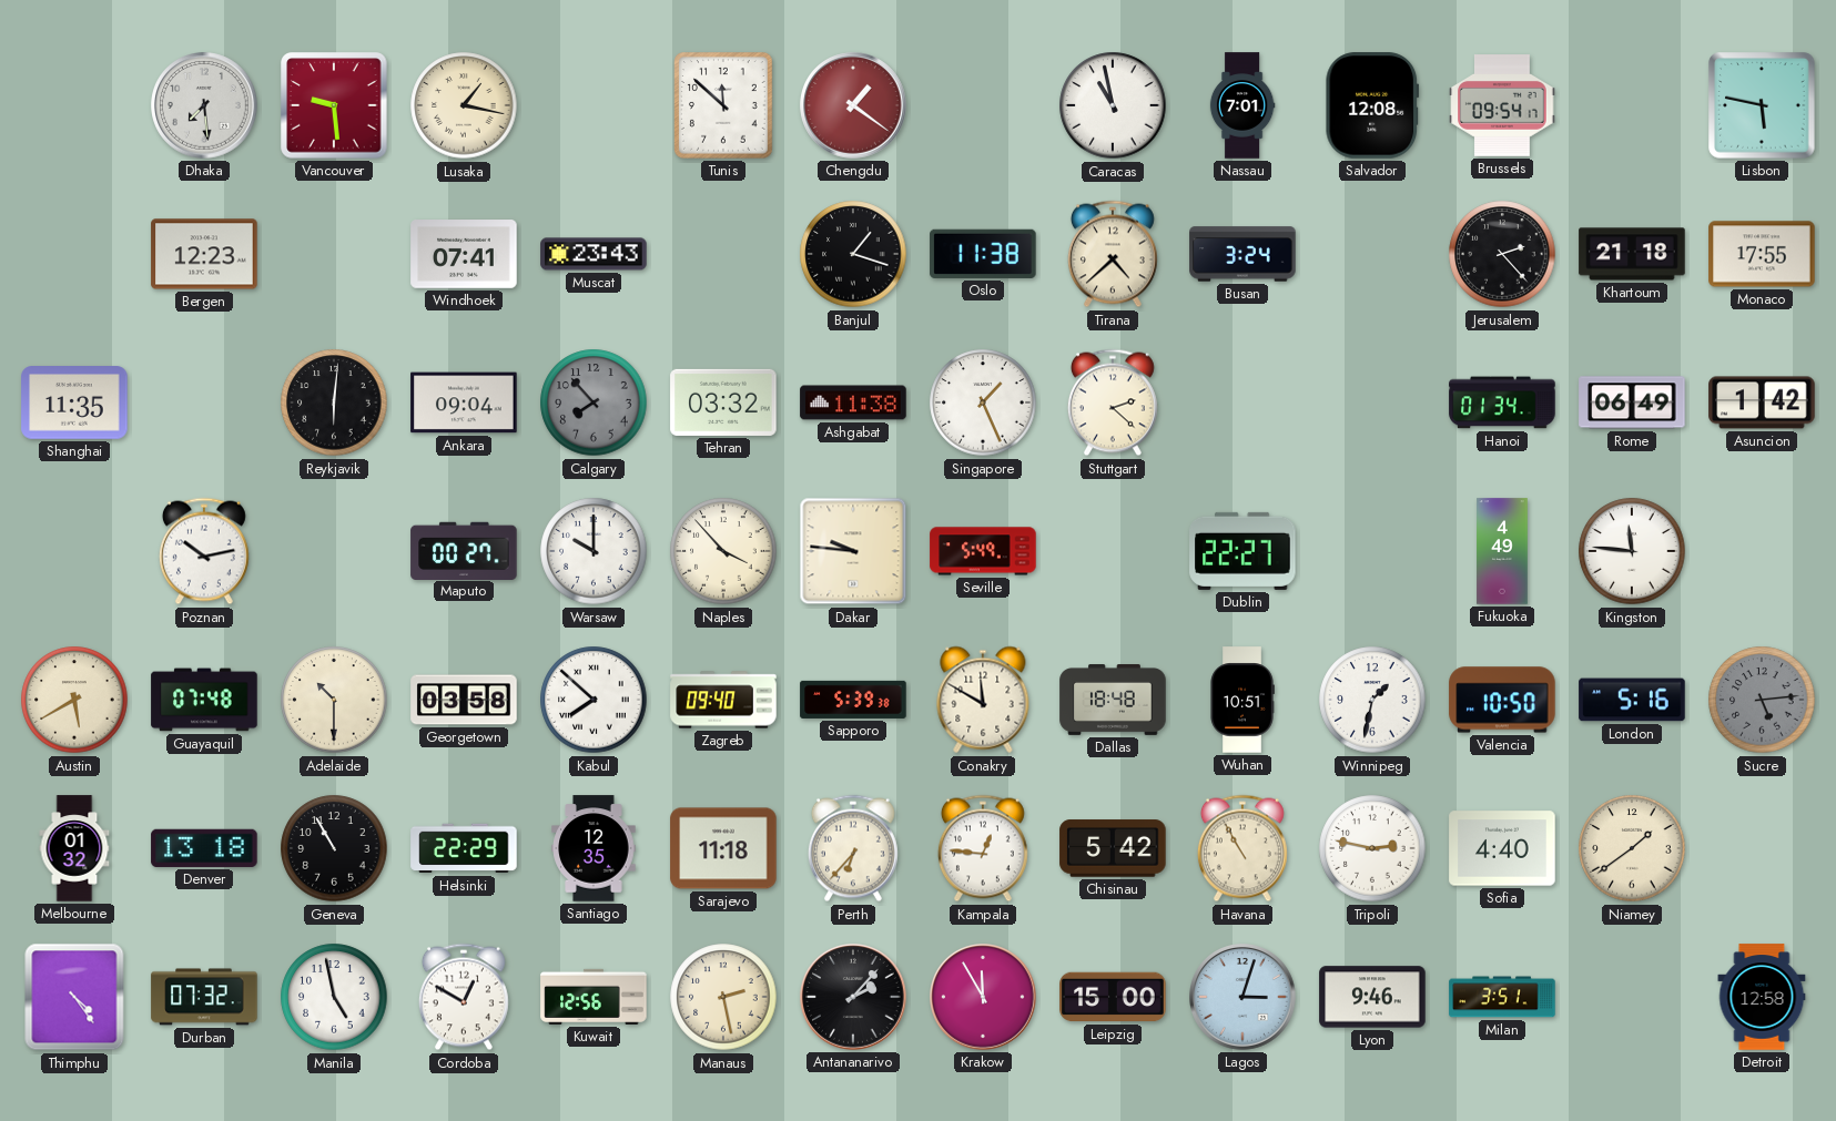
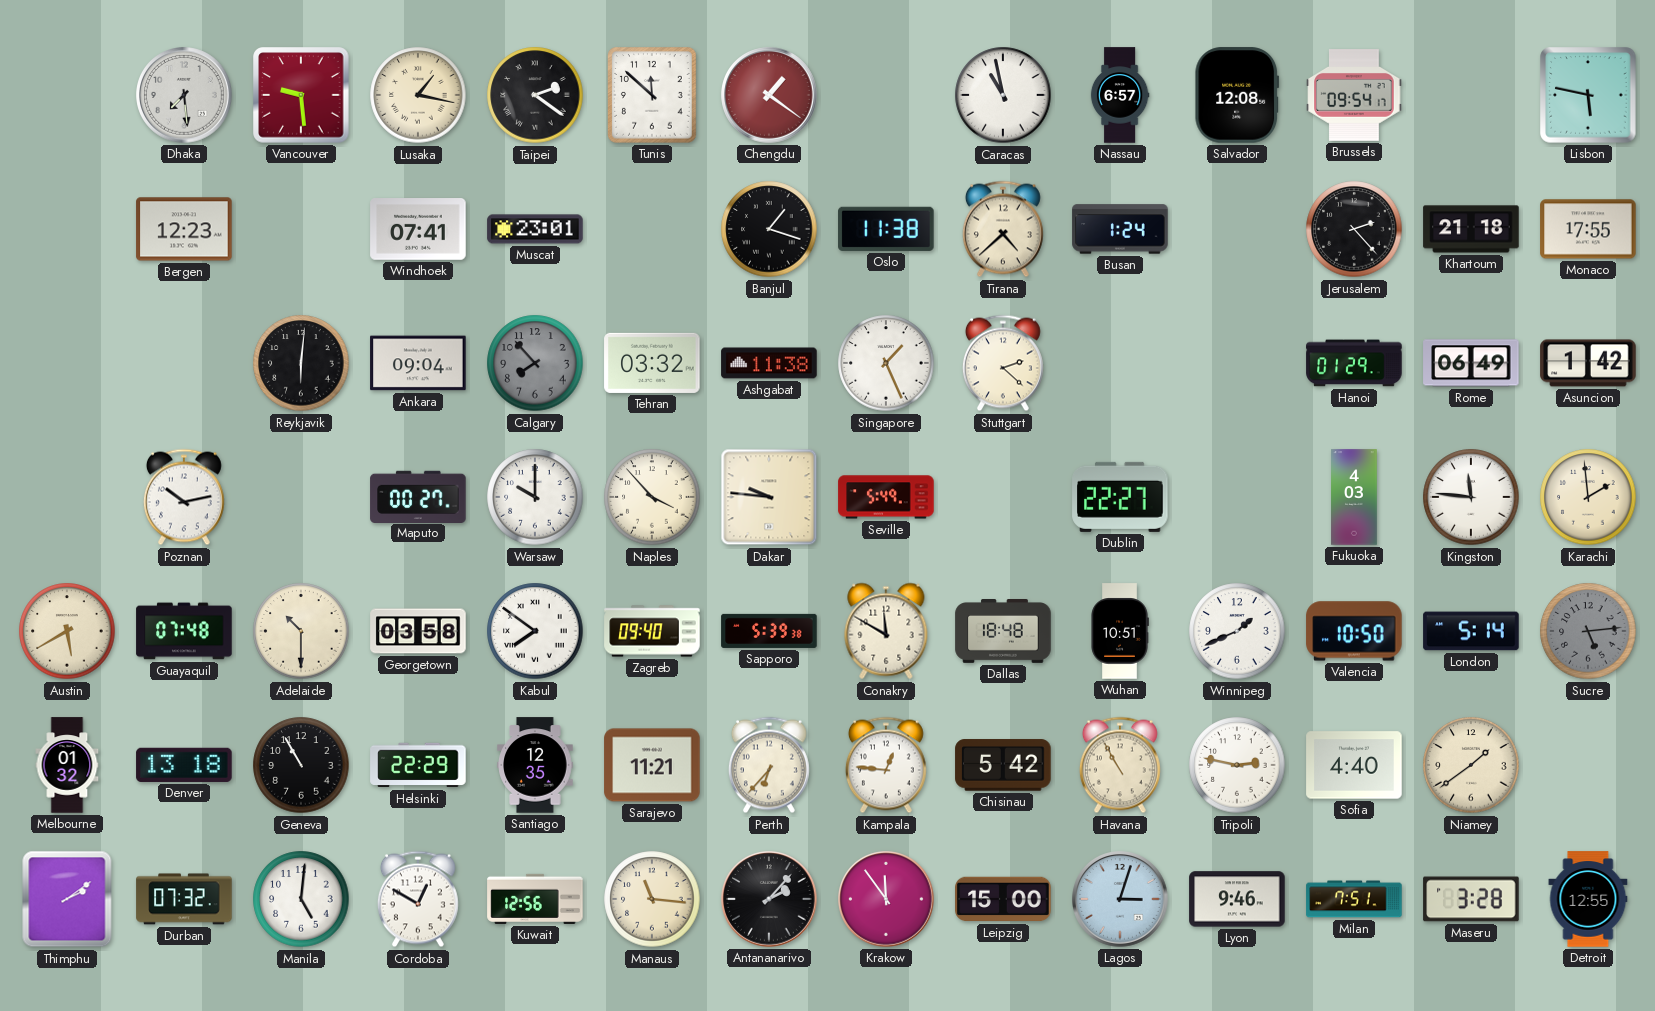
Taipei: none -> 2:21 (535, 95)
Nassau: 7:01 -> 6:57 (1120, 95)
Muscat: 23:43 -> 23:01 (535, 229)
Busan: 3:24 -> 1:24 (1120, 229)
Shanghai: 11:35 -> none (74, 402)
Hanoi: 01:34 -> 01:29 (1354, 363)
Fukuoka: 4:49 -> 4:03 (1354, 497)
Karachi: none -> 1:59 (1588, 497)
Kabul: 7:52 -> 7:51 (535, 631)
Winnipeg: 1:32 -> 1:41 (1237, 631)
London: 5:16 -> 5:14 (1471, 631)
Sarajevo: 11:18 -> 11:21 (652, 765)
Thimphu: 4:24 -> 2:09 (67, 899)
Manila: 4:58 -> 5:01 (301, 899)
Manaus: 2:28 -> 11:16 (652, 899)
Krakow: 11:55 -> 11:54 (886, 899)
Milan: 3:51 -> 7:51 (1354, 899)
Maseru: none -> 3:28 (1471, 899)
Detroit: 12:58 -> 12:55 (1588, 899)
